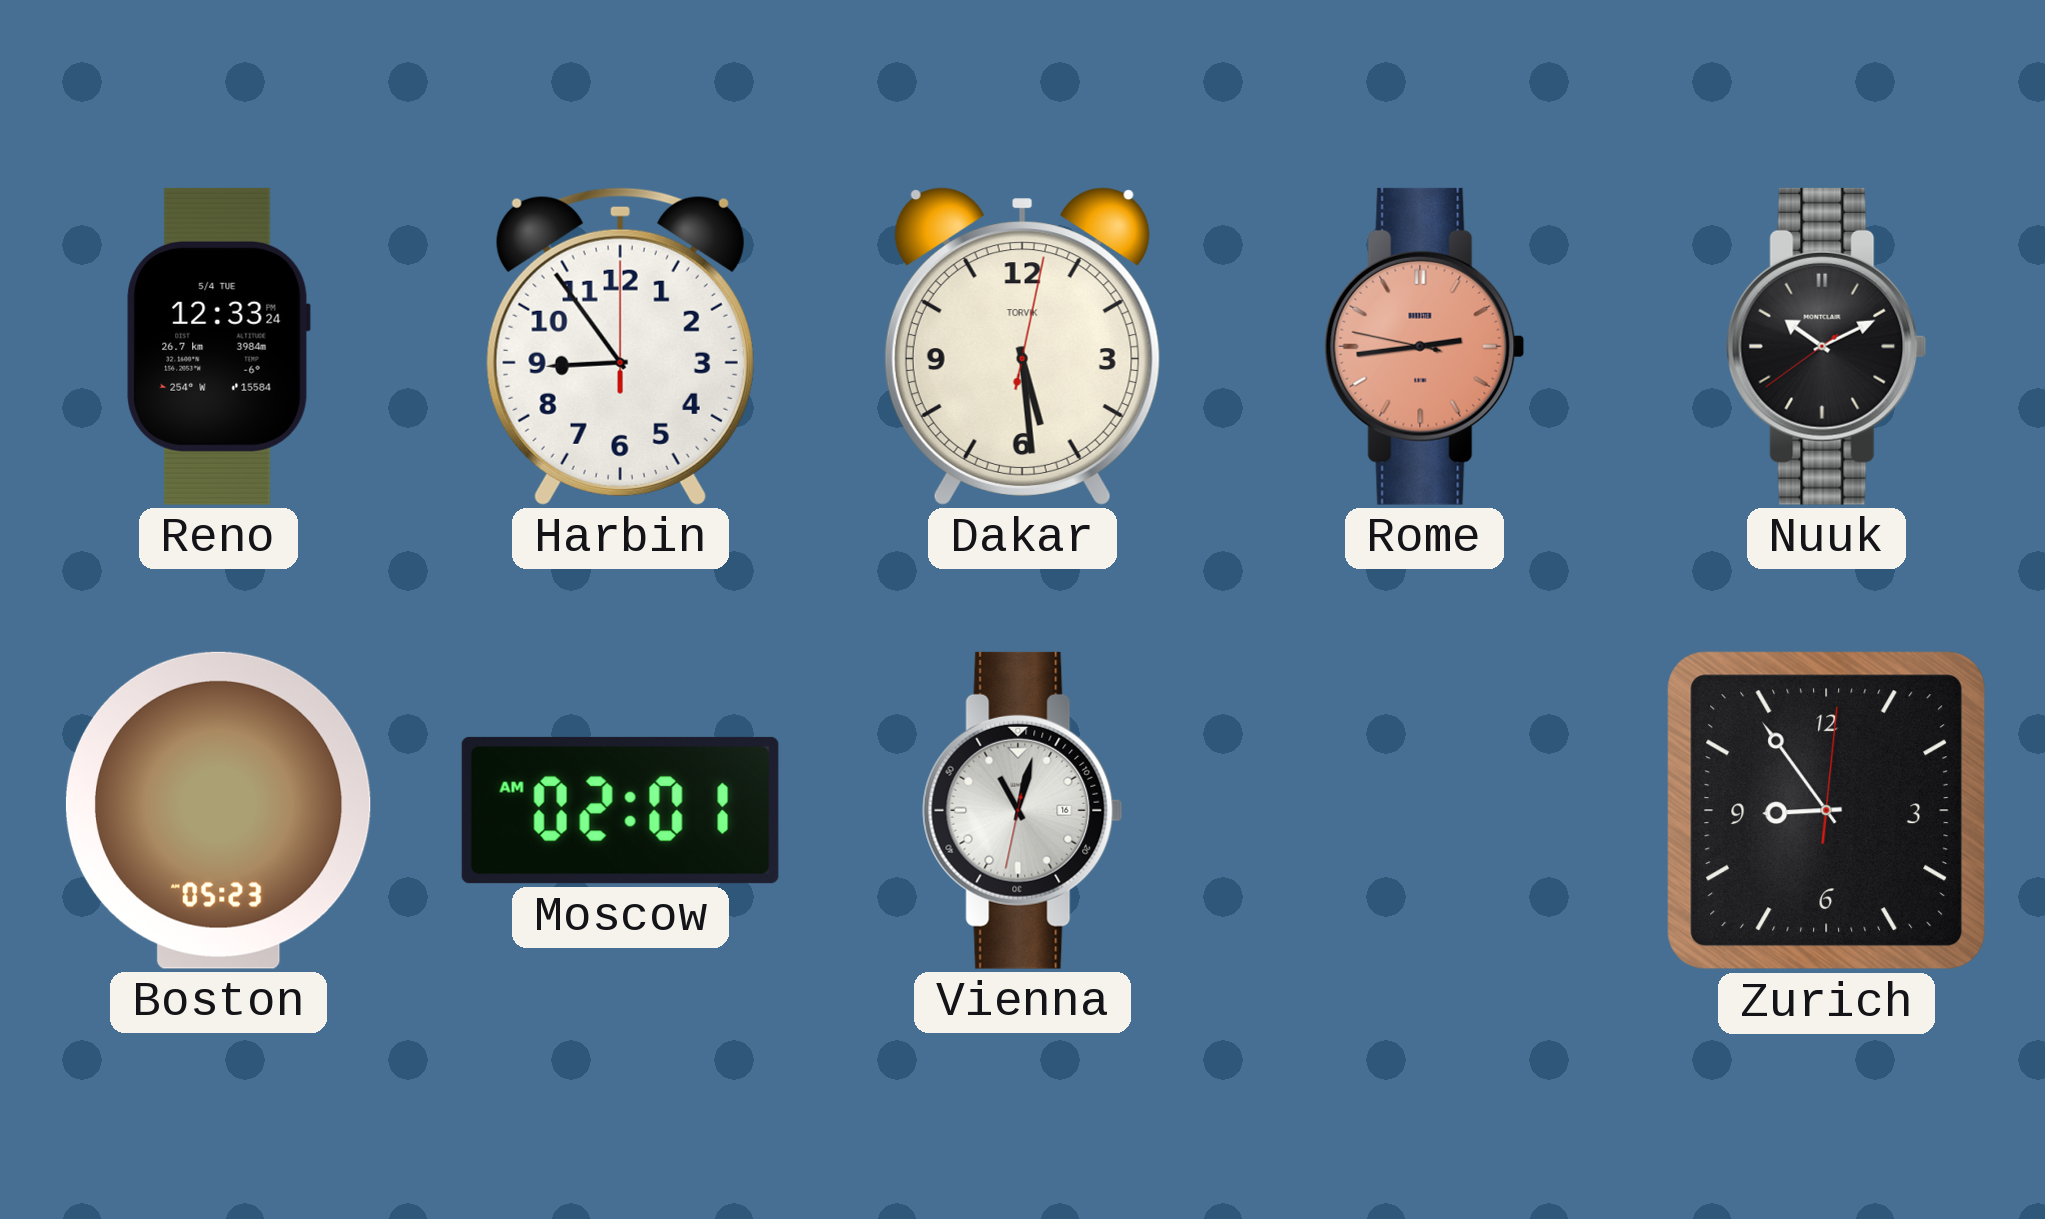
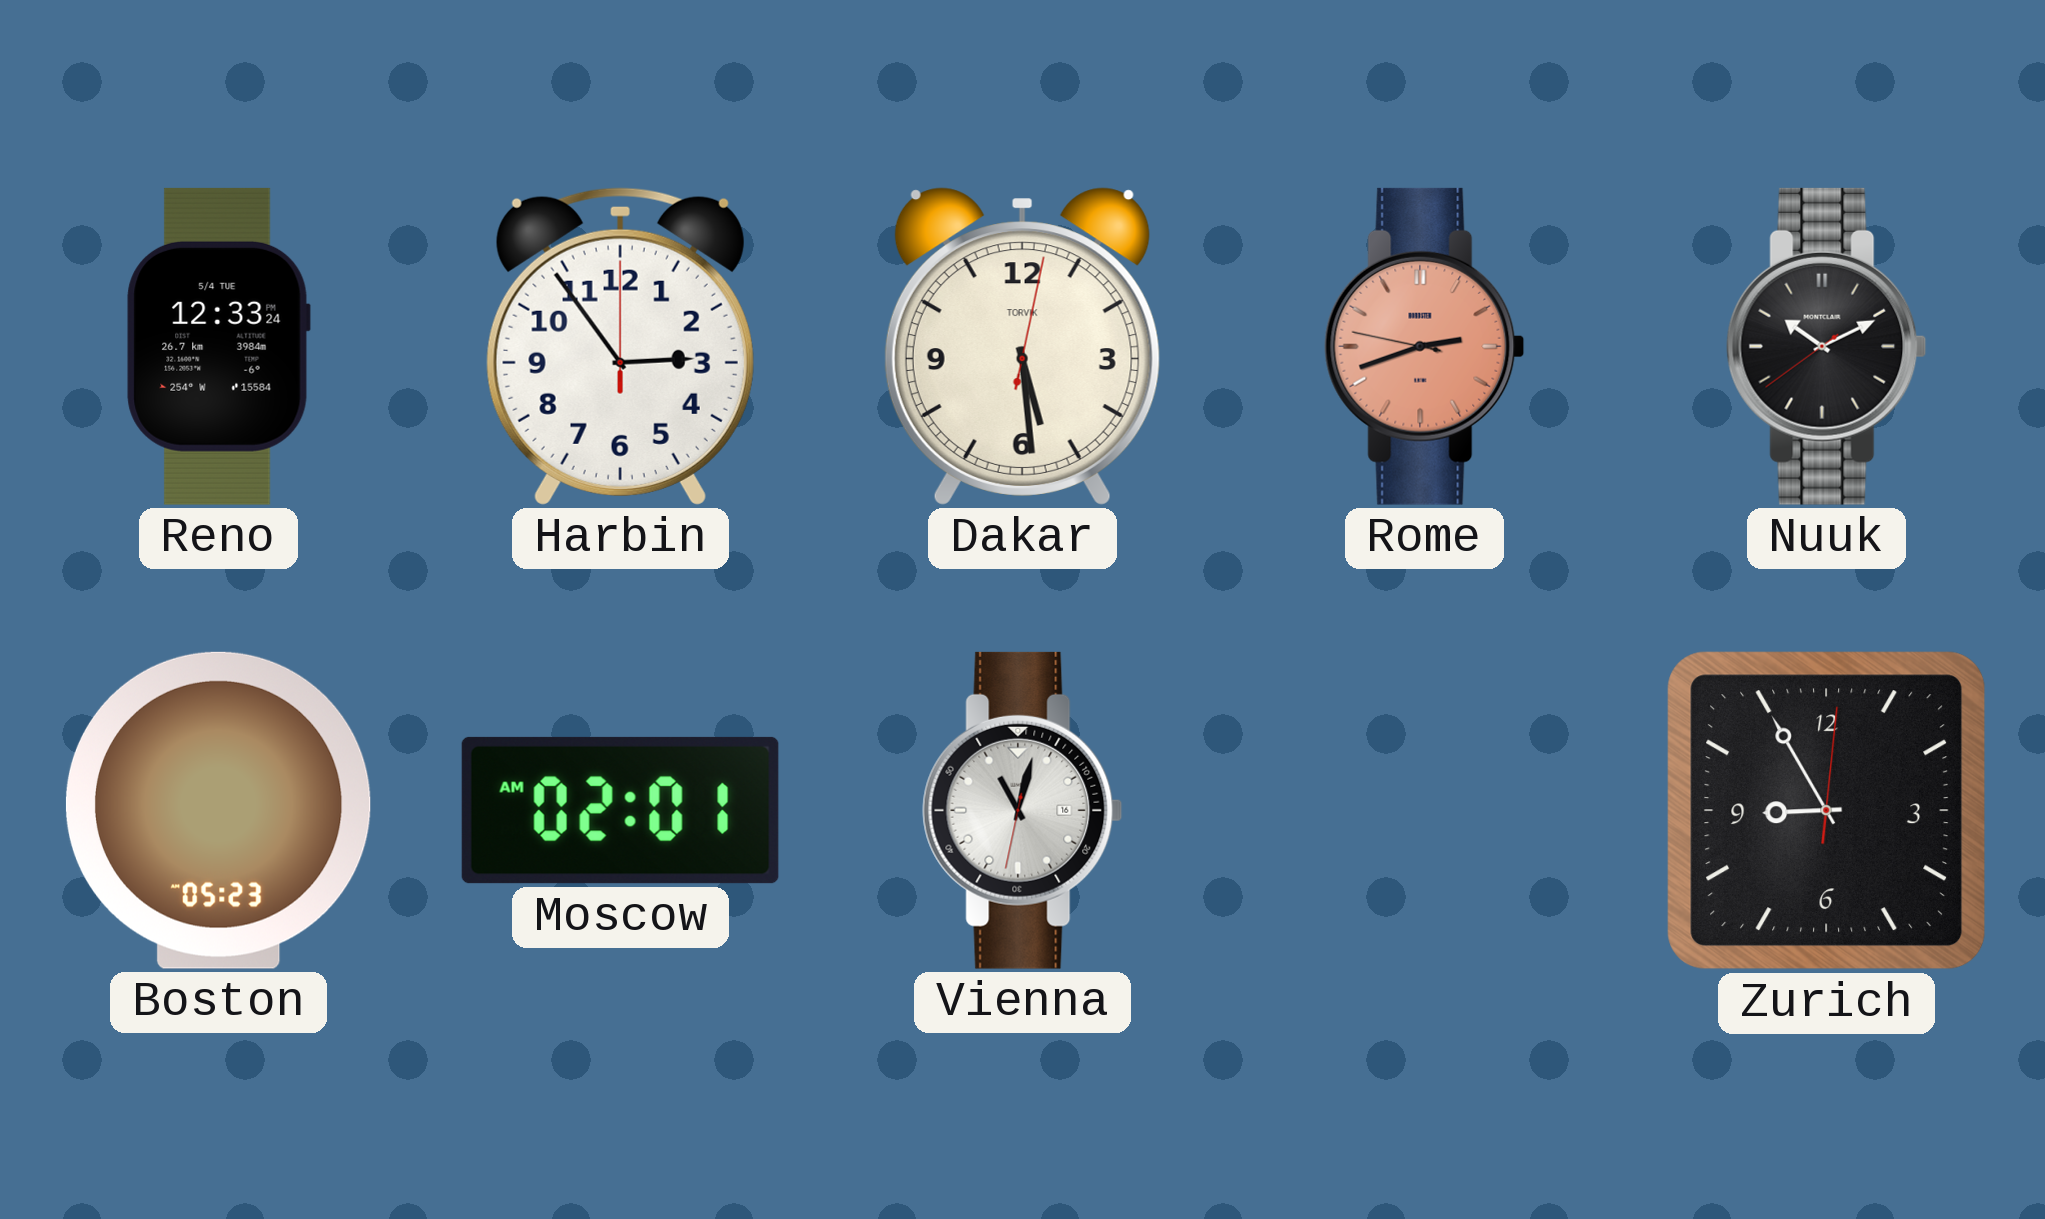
Harbin: 8:54 -> 2:54 (620, 346)
Rome: 2:43 -> 2:41 (1425, 346)
Zurich: 8:54 -> 8:55 (1827, 811)
